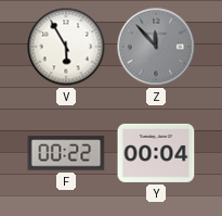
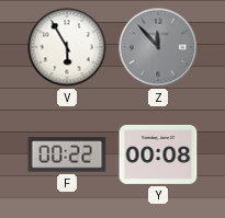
Y: 00:04 -> 00:08 (158, 154)
